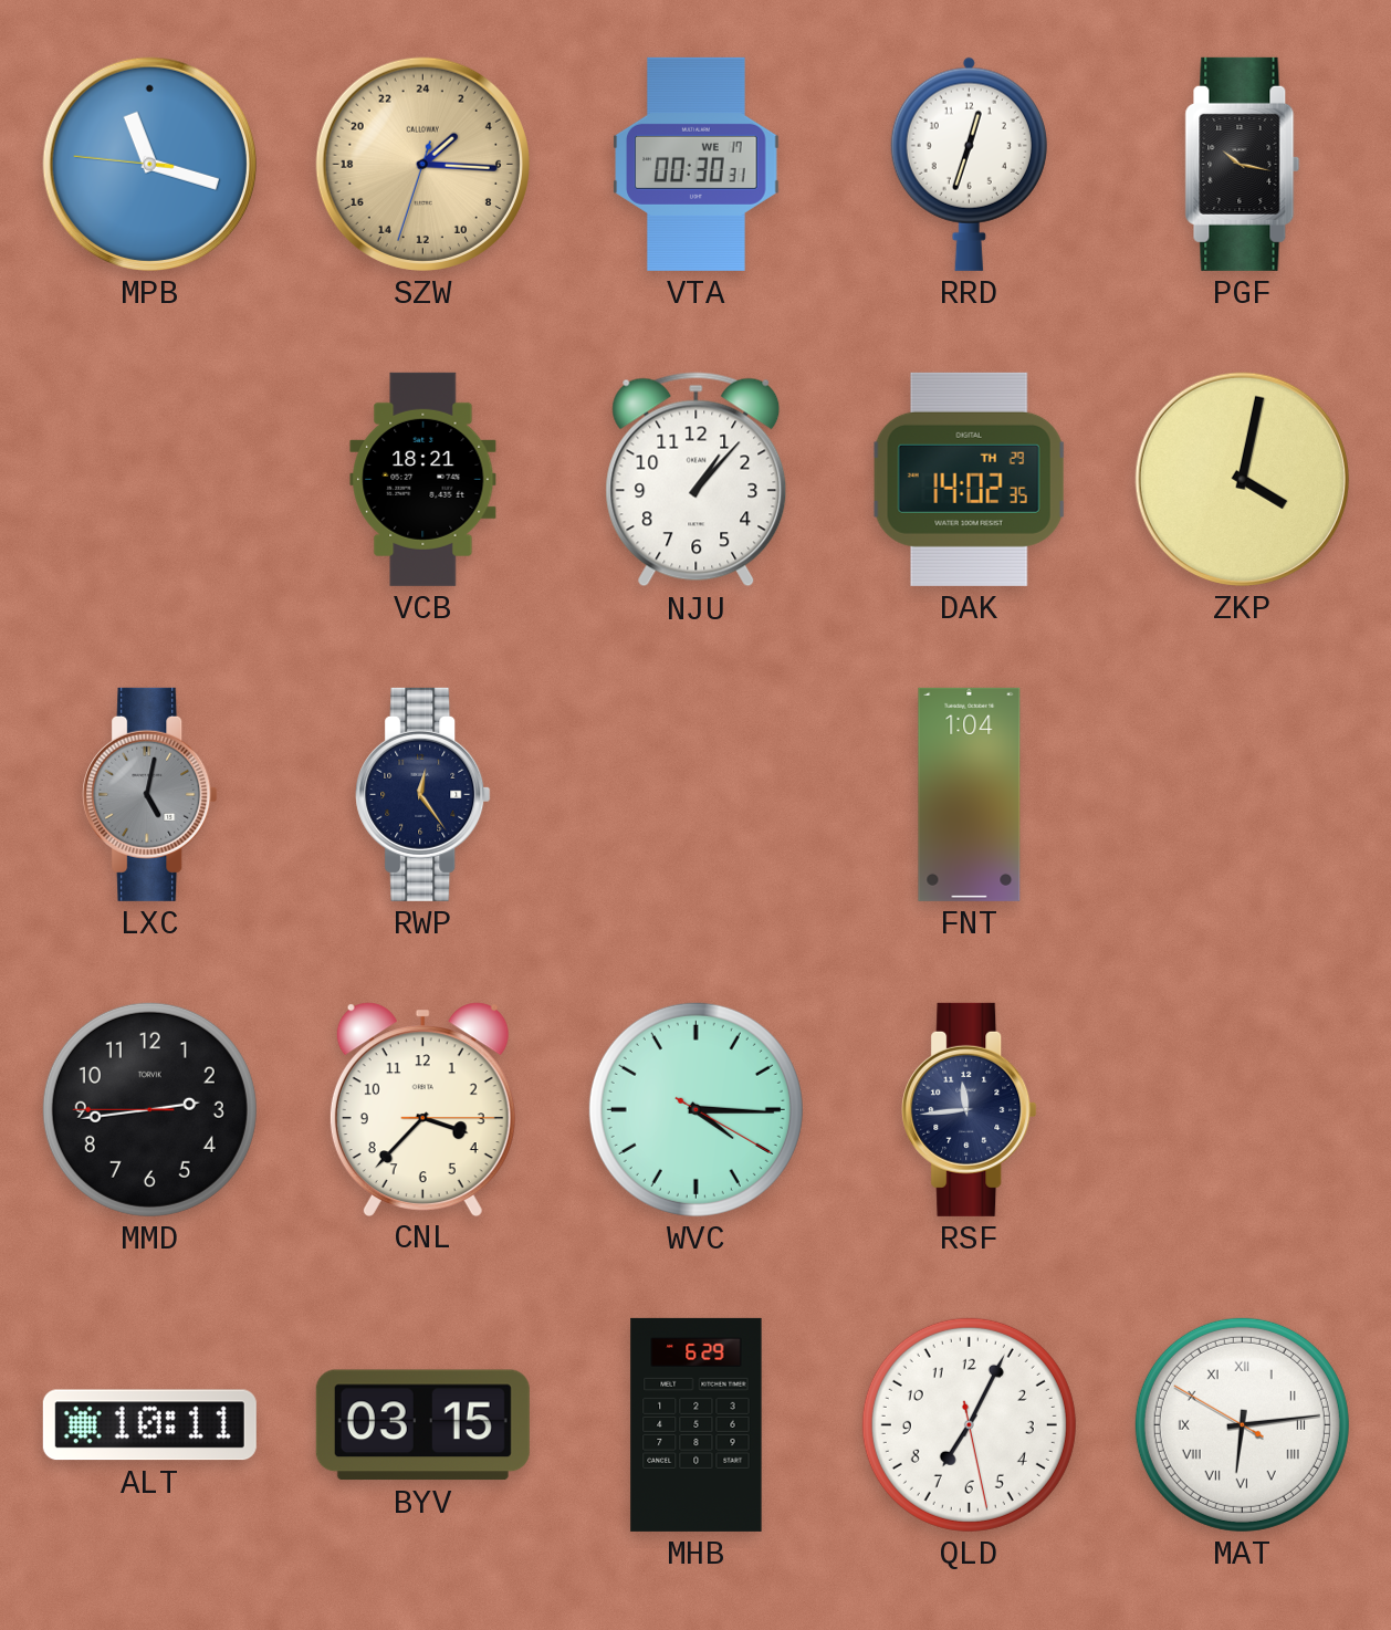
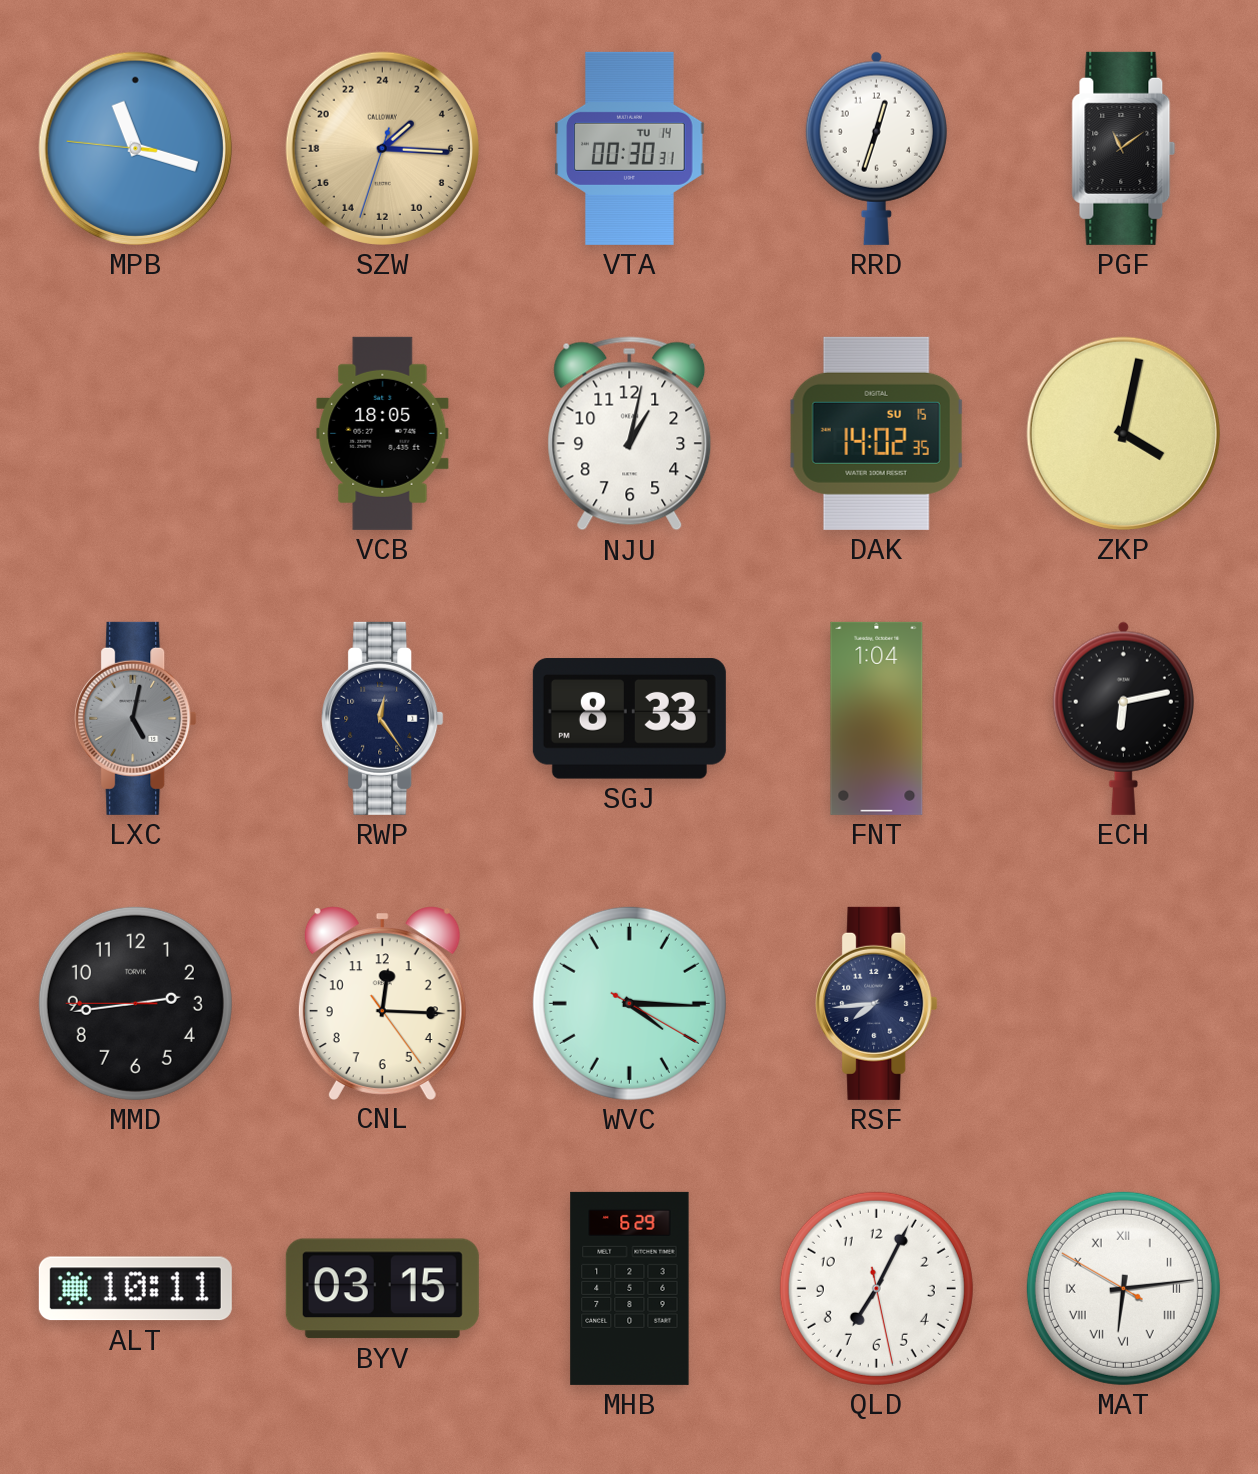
VTA date: WE 17 -> TU 14 (630, 148)
PGF: 10:17 -> 11:09 (1124, 148)
VCB: 18:21 -> 18:05 (383, 433)
NJU: 1:07 -> 1:02 (630, 434)
DAK date: TH 29 -> SU 15 (877, 433)
SGJ: none -> 8:33 (629, 719)
ECH: none -> 6:13 (1123, 718)
CNL: 3:37 -> 12:15 (382, 1003)
RSF: 11:44 -> 7:44 (877, 1003)
